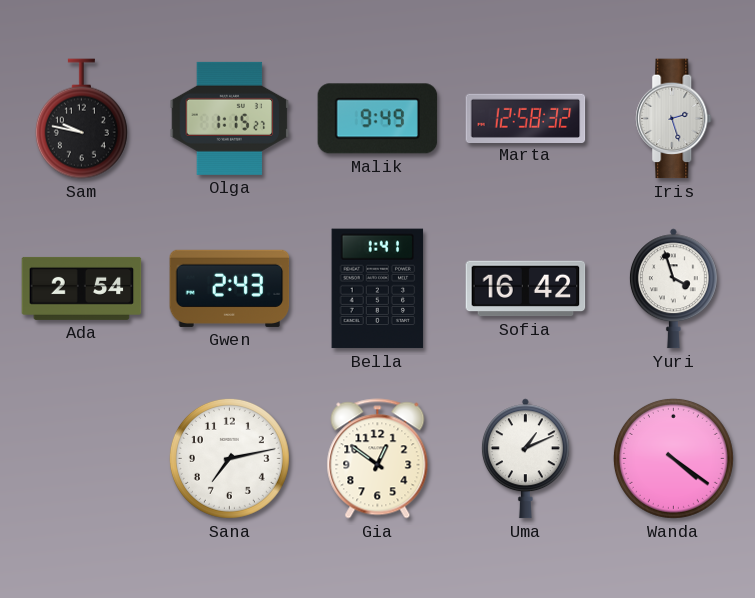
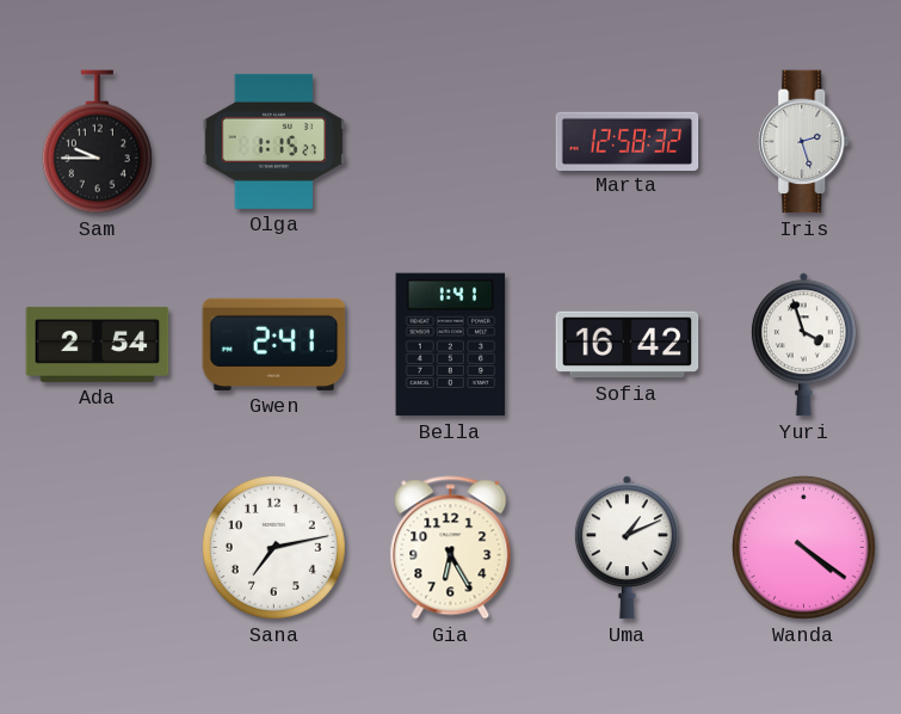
Sam: 9:47 -> 9:45 (97, 142)
Malik: 9:49 -> none (378, 119)
Gwen: 2:43 -> 2:41 (274, 344)
Gia: 12:51 -> 6:25 (451, 548)
